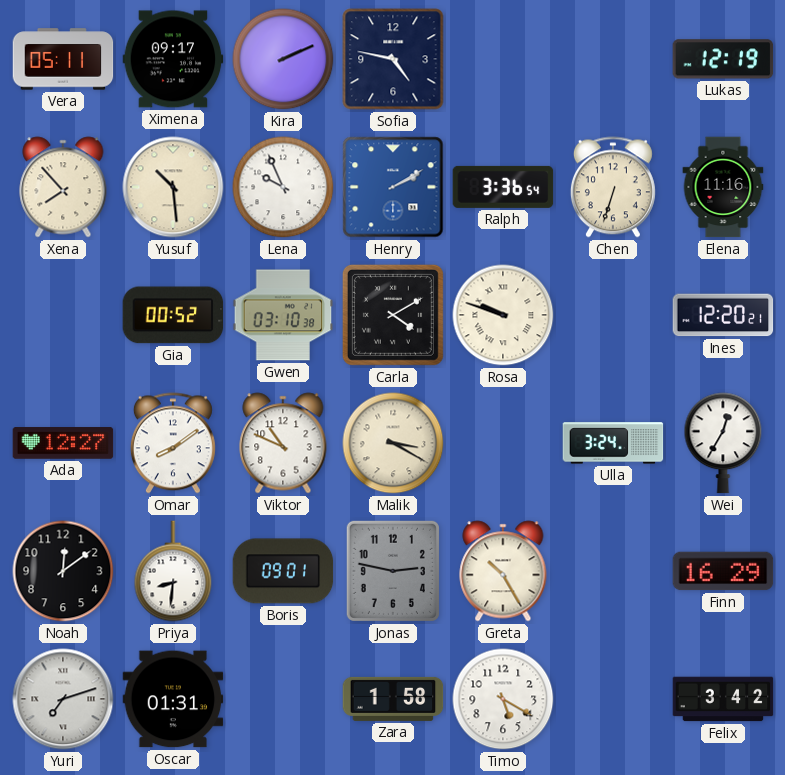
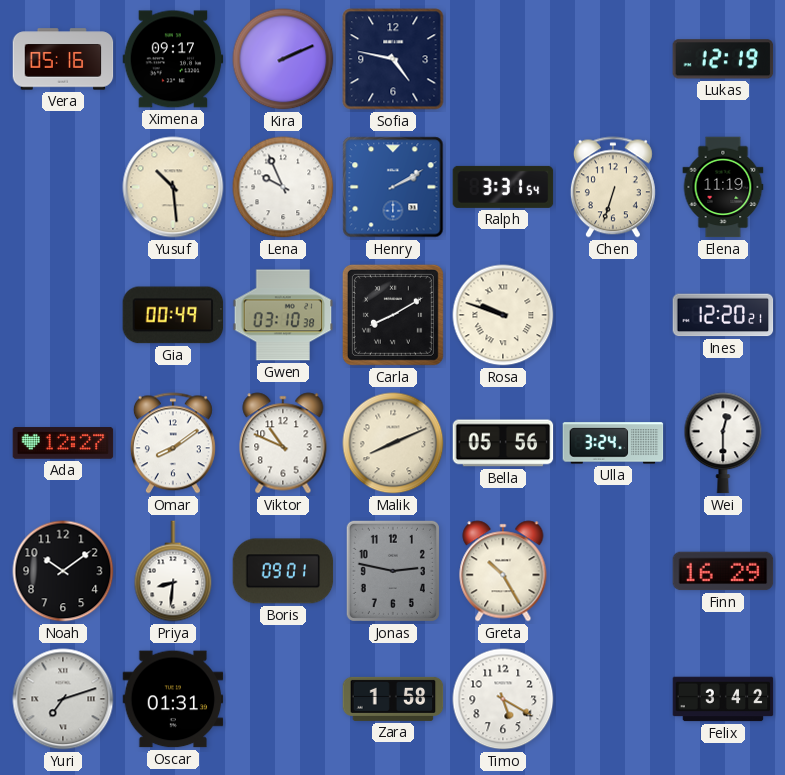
Vera: 05:11 -> 05:16 (63, 59)
Xena: 7:53 -> none (63, 187)
Ralph: 3:36 -> 3:31 (503, 187)
Elena: 11:16 -> 11:19 (723, 187)
Gia: 00:52 -> 00:49 (173, 315)
Carla: 4:10 -> 8:10 (393, 315)
Malik: 3:20 -> 8:11 (393, 443)
Bella: none -> 05:56 (503, 443)
Wei: 12:35 -> 12:30 (723, 443)
Noah: 12:09 -> 10:09 (63, 571)
